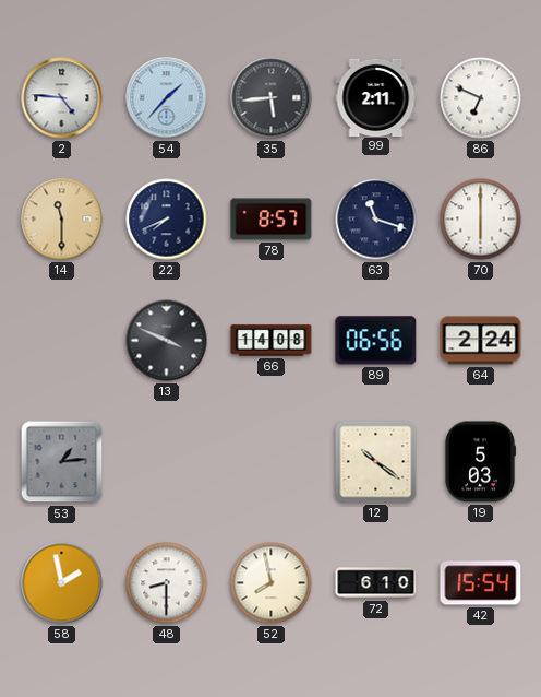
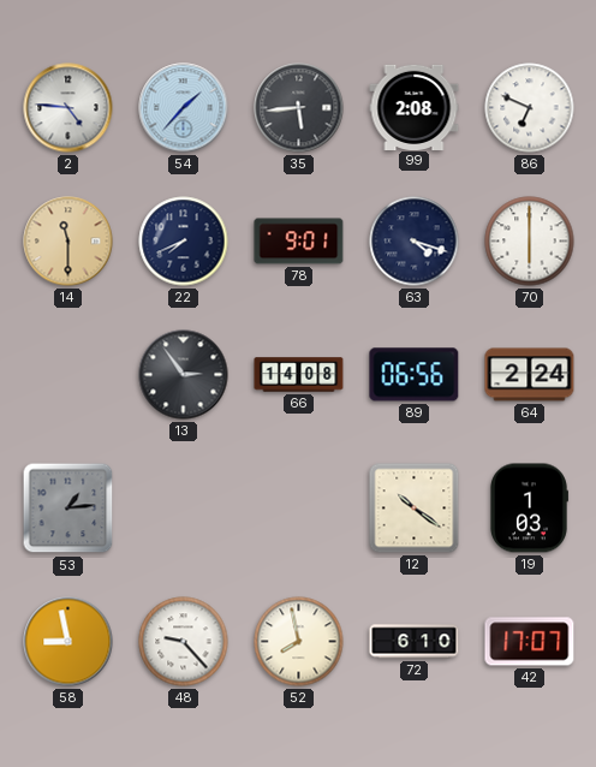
99: 2:11 -> 2:08 (415, 107)
78: 8:57 -> 9:01 (299, 242)
63: 11:18 -> 4:18 (415, 242)
13: 3:49 -> 2:54 (184, 375)
19: 5:03 -> 1:03 (529, 509)
58: 1:58 -> 8:58 (68, 642)
48: 8:30 -> 9:23 (184, 642)
42: 15:54 -> 17:07 (530, 642)
